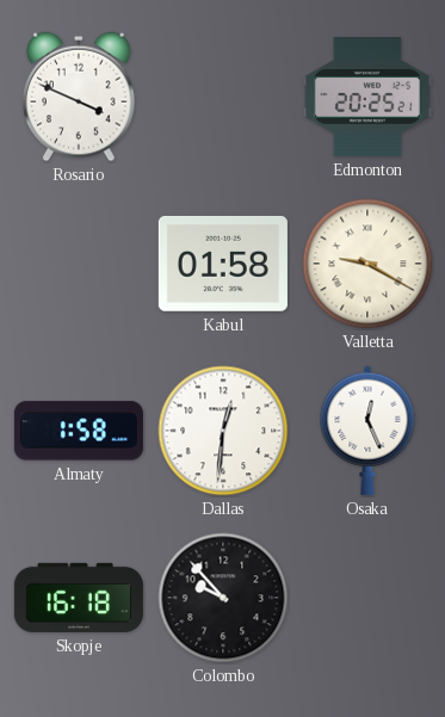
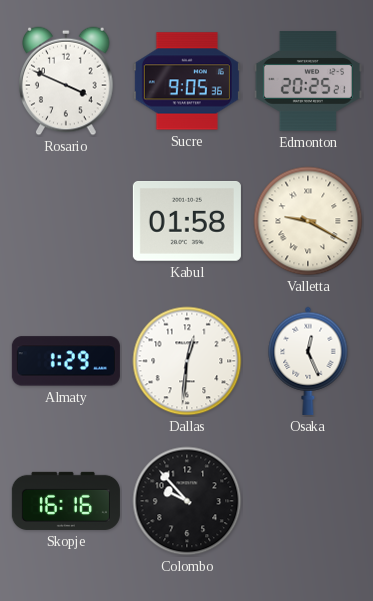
Sucre: none -> 9:05 (187, 81)
Almaty: 1:58 -> 1:29 (66, 361)
Skopje: 16:18 -> 16:16 (66, 501)
